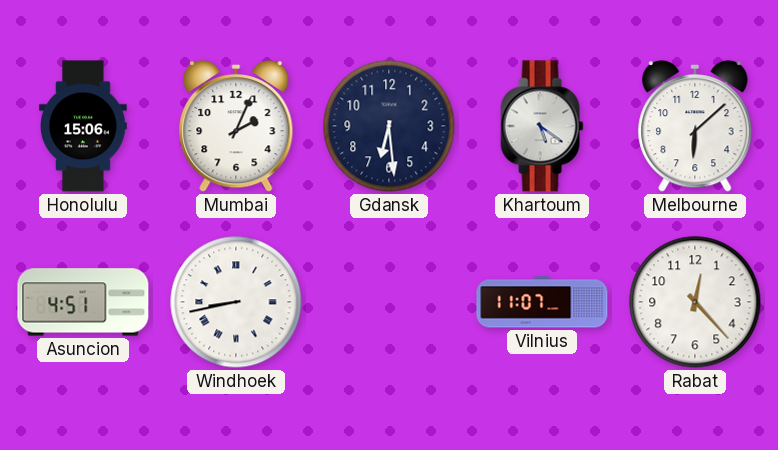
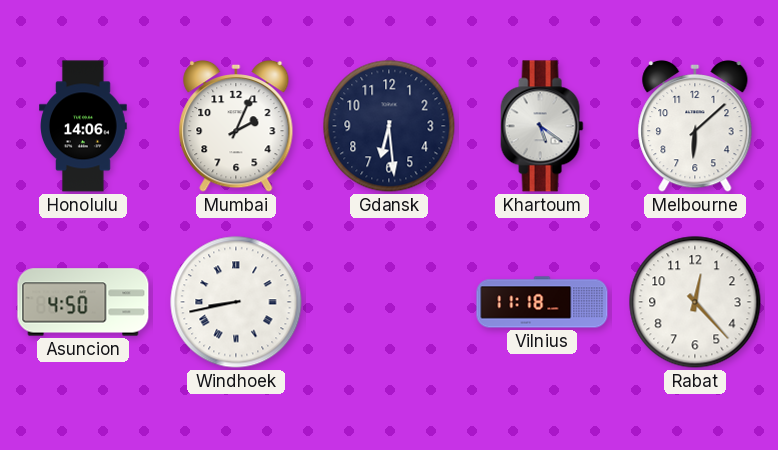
Honolulu: 15:06 -> 14:06 (84, 126)
Asuncion: 4:51 -> 4:50 (83, 302)
Vilnius: 11:07 -> 11:18 (542, 302)
